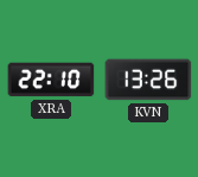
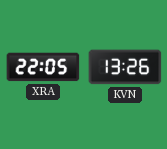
XRA: 22:10 -> 22:05 (43, 67)
